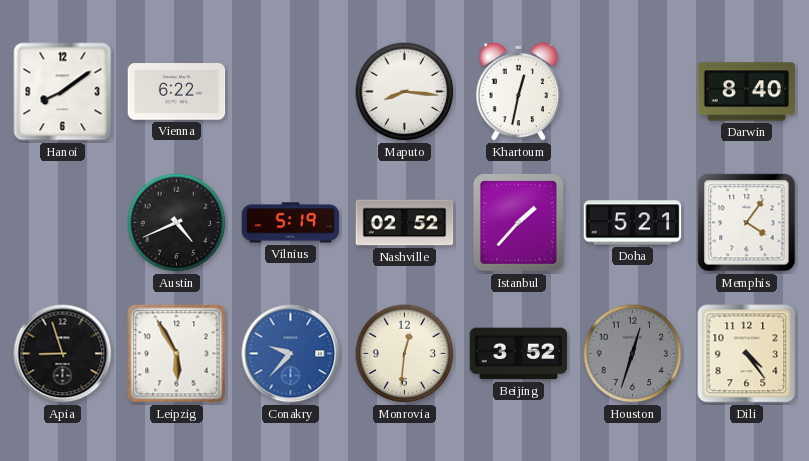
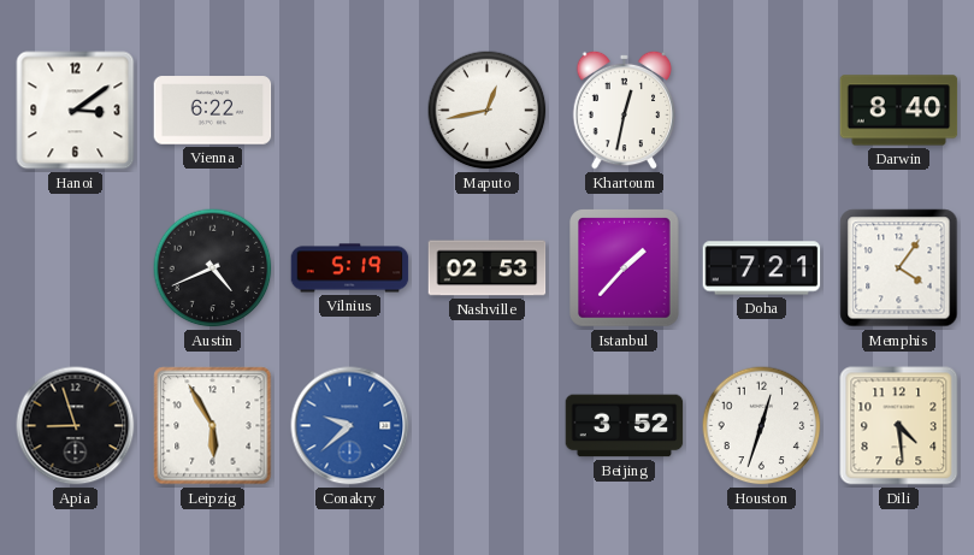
Hanoi: 8:09 -> 3:09 (76, 111)
Maputo: 8:16 -> 12:43 (488, 111)
Nashville: 02:52 -> 02:53 (488, 268)
Doha: 5:21 -> 7:21 (762, 268)
Conakry: 9:37 -> 9:38 (350, 426)
Monrovia: 12:31 -> none (405, 354)
Houston dial: grey -> white (762, 426)
Dili: 4:24 -> 4:29 (899, 426)
